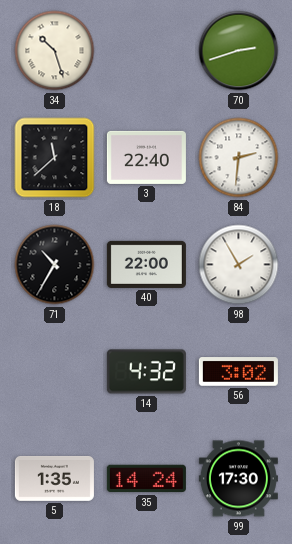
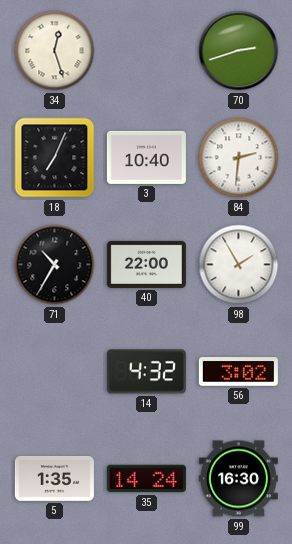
34: 10:27 -> 12:27 (55, 51)
18: 11:38 -> 7:04 (55, 158)
3: 22:40 -> 10:40 (146, 157)
99: 17:30 -> 16:30 (238, 479)
